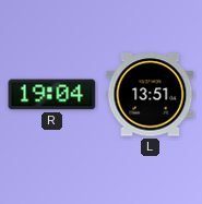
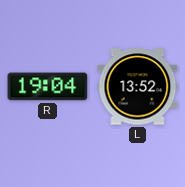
L: 13:51 -> 13:52 (138, 87)
